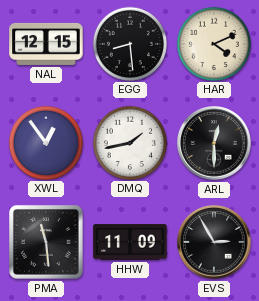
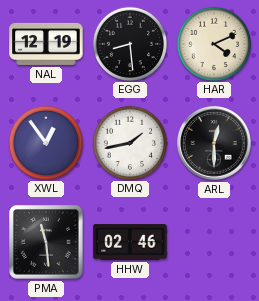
NAL: 12:15 -> 12:19 (46, 44)
HHW: 11:09 -> 02:46 (130, 242)
EVS: 2:55 -> none (215, 243)
